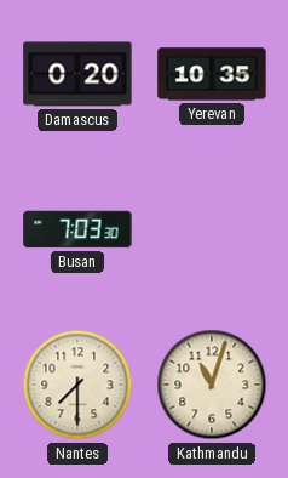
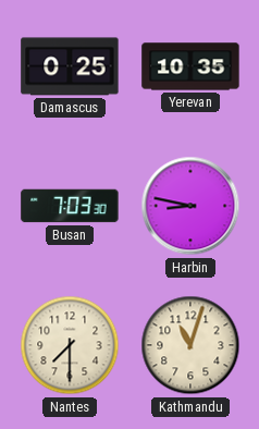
Damascus: 0:20 -> 0:25 (70, 66)
Harbin: none -> 8:47 (190, 206)
